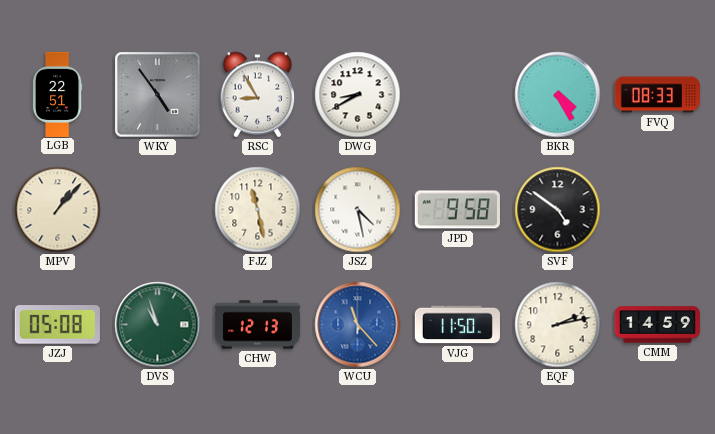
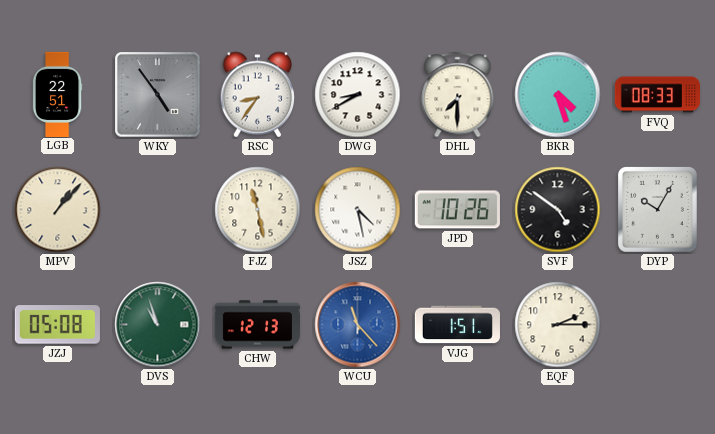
RSC: 8:55 -> 8:36 (258, 95)
DHL: none -> 7:30 (458, 95)
BKR: 4:25 -> 4:27 (558, 95)
JPD: 9:58 -> 10:26 (457, 210)
DYP: none -> 10:05 (657, 209)
VJG: 11:50 -> 1:51 (457, 325)
EQF: 2:13 -> 2:15 (558, 325)
CMM: 14:59 -> none (657, 325)
